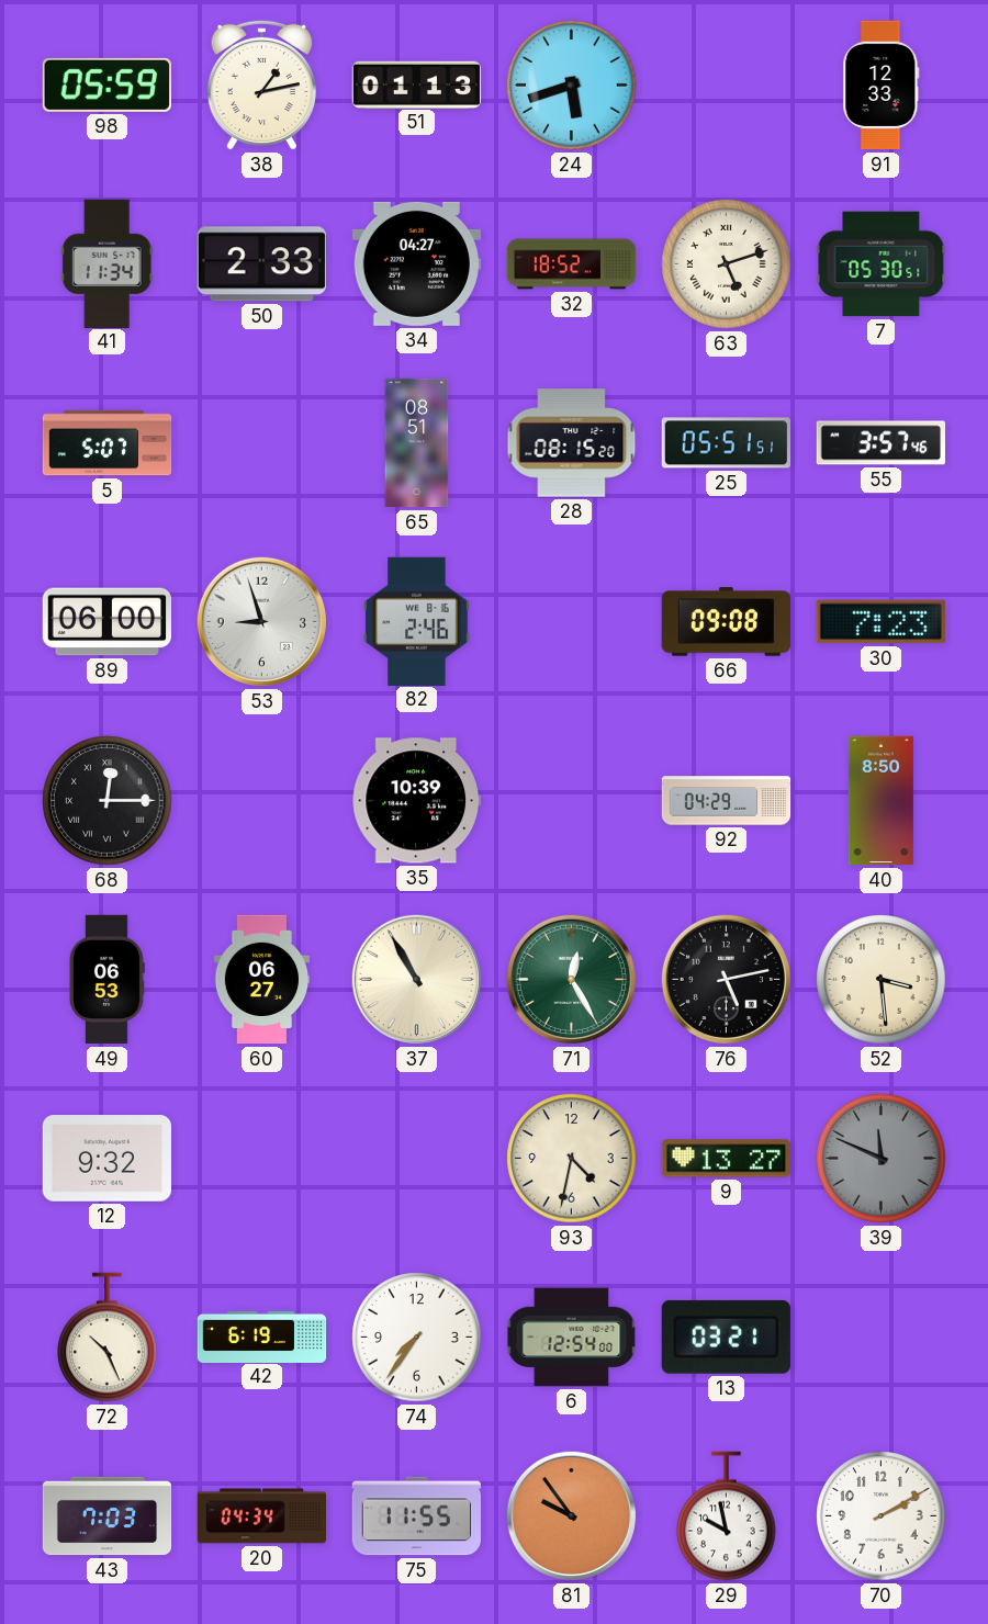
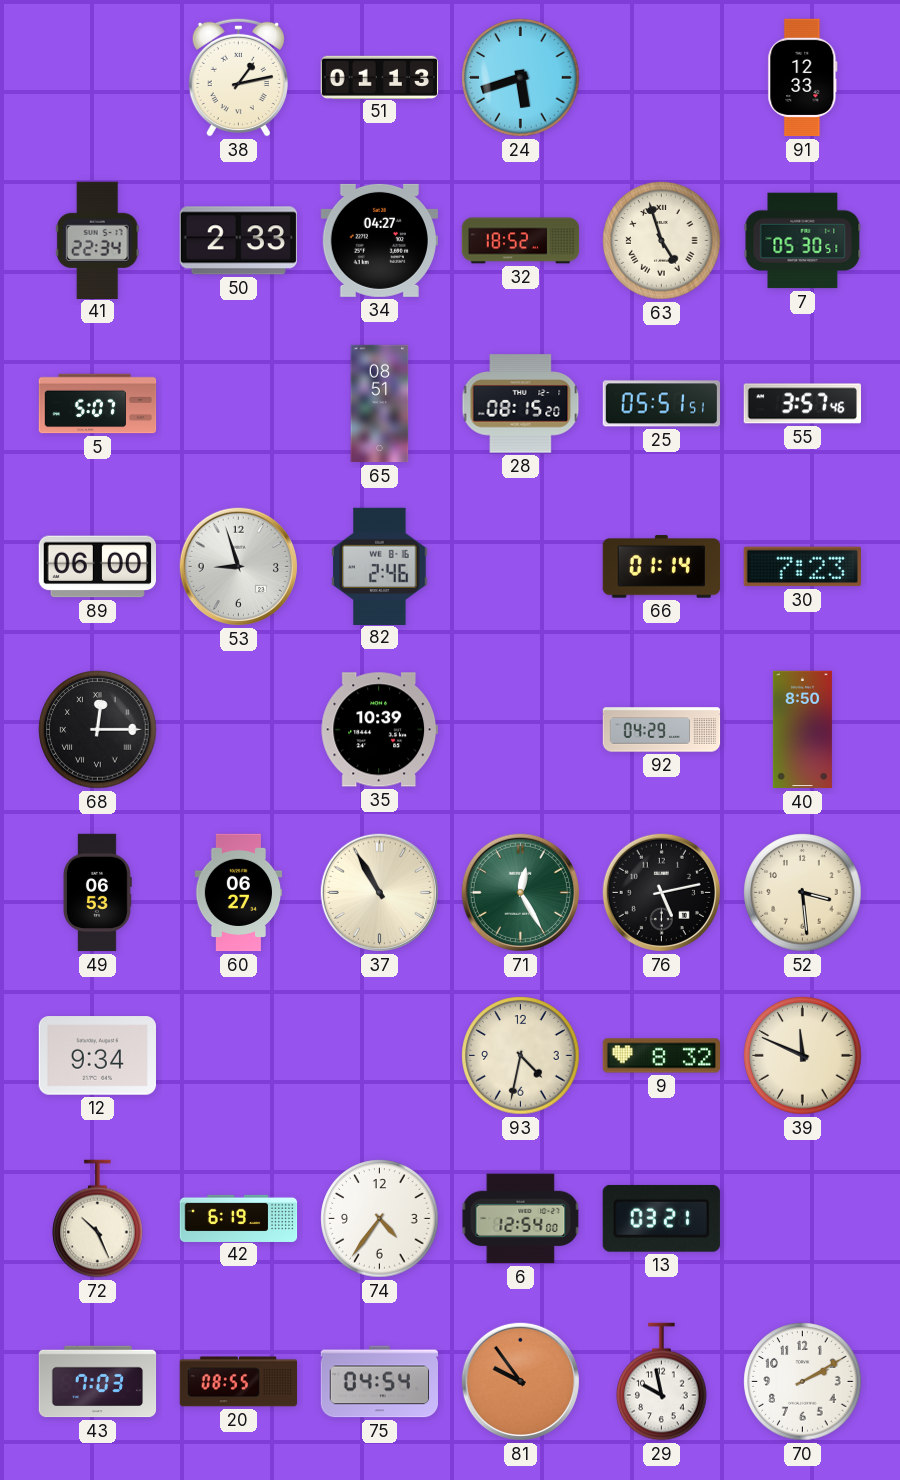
98: 05:59 -> none (106, 84)
41: 11:34 -> 22:34 (97, 240)
63: 5:12 -> 4:57 (662, 241)
66: 09:08 -> 01:14 (661, 567)
12: 9:32 -> 9:34 (97, 1056)
9: 13:27 -> 8:32 (662, 1056)
39 dial: grey -> cream (803, 1056)
74: 7:36 -> 4:36 (380, 1219)
20: 04:34 -> 08:55 (239, 1382)
75: 11:55 -> 04:54 (380, 1382)
